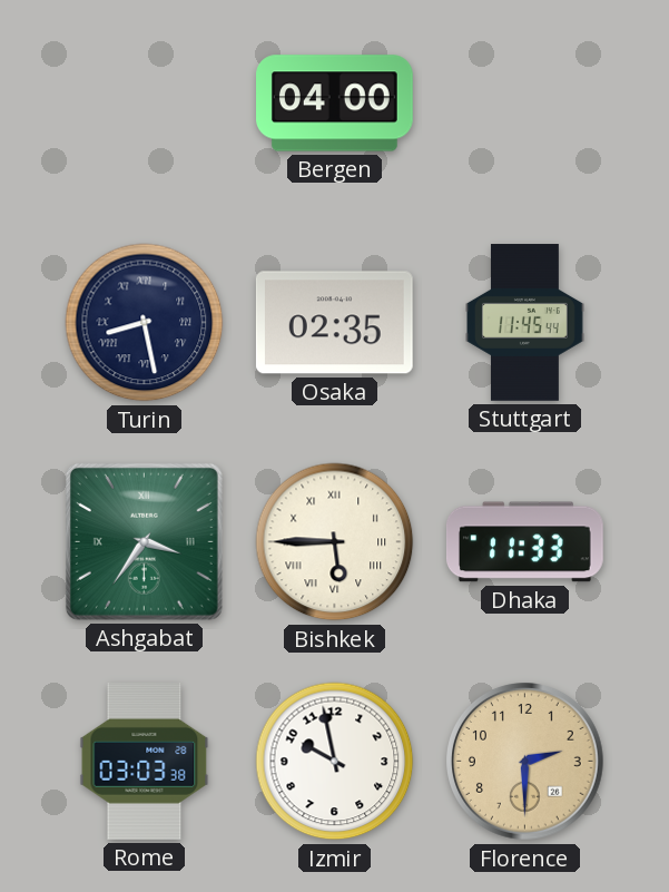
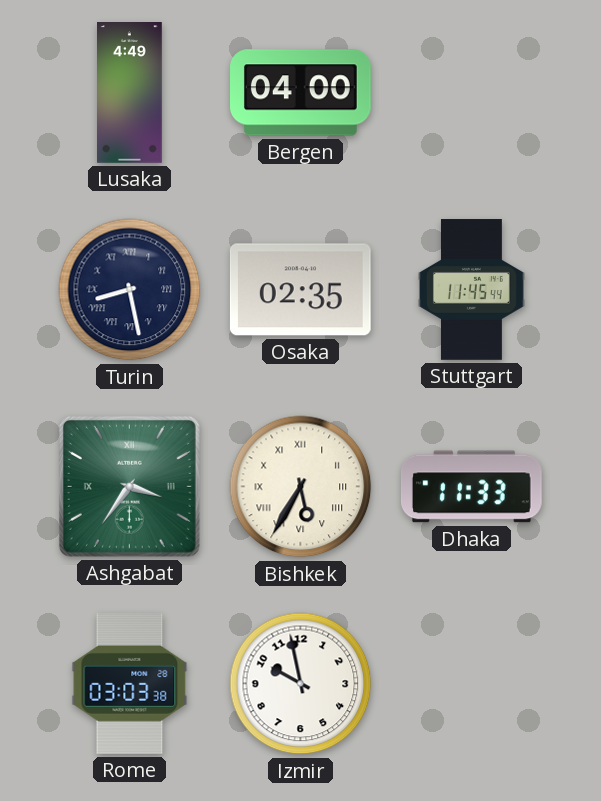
Lusaka: none -> 4:49 (130, 93)
Bishkek: 5:45 -> 5:35 (301, 487)
Florence: 2:30 -> none (525, 762)
